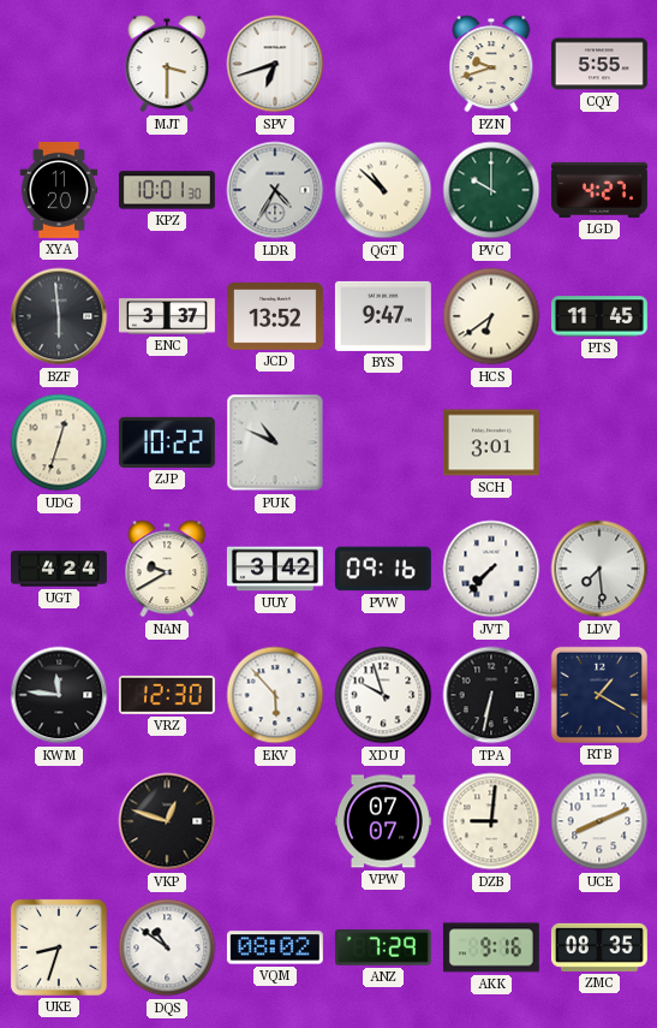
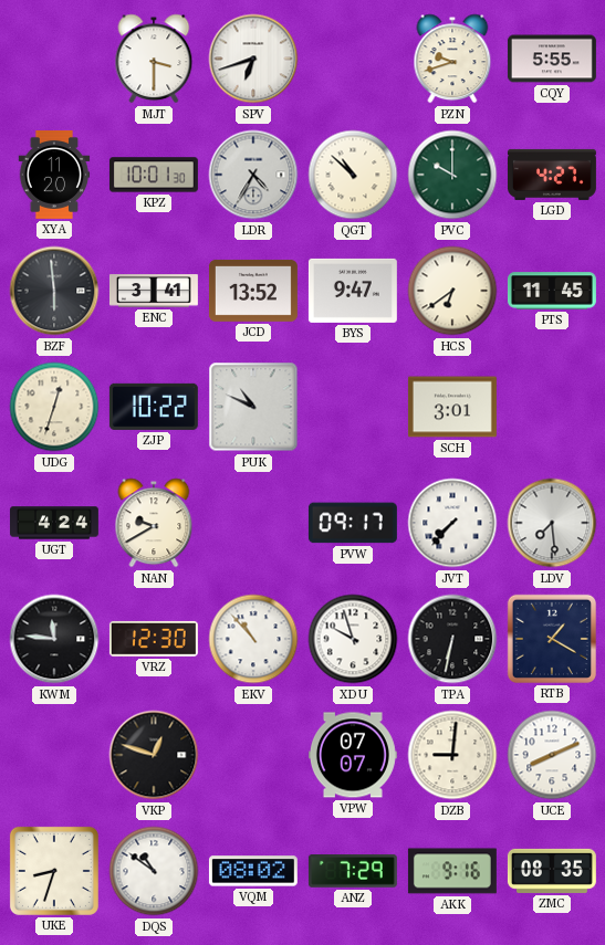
ENC: 3:37 -> 3:41 (154, 291)
UUY: 3:42 -> none (275, 569)
PVW: 09:16 -> 09:17 (353, 523)
EKV: 5:53 -> 10:53 (253, 639)
